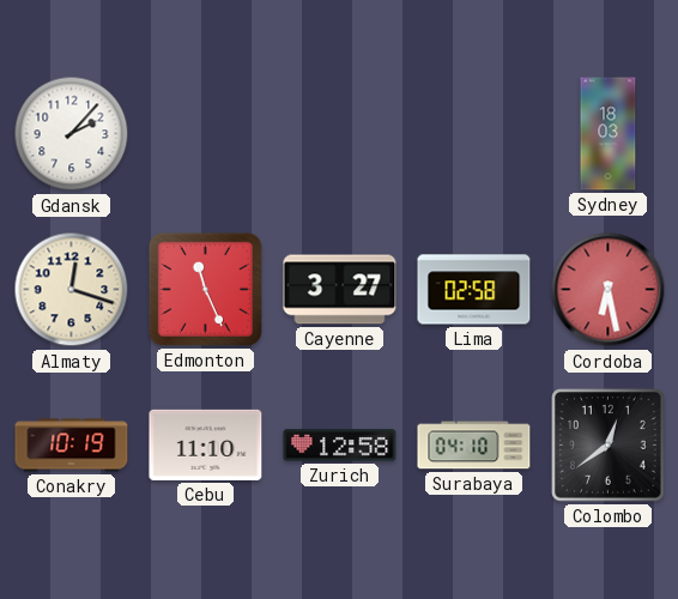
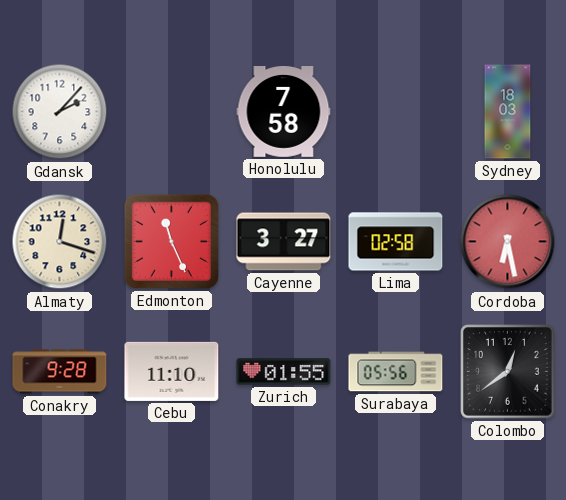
Honolulu: none -> 7:58 (284, 112)
Conakry: 10:19 -> 9:28 (60, 372)
Zurich: 12:58 -> 01:55 (284, 372)
Surabaya: 04:10 -> 05:56 (396, 372)
